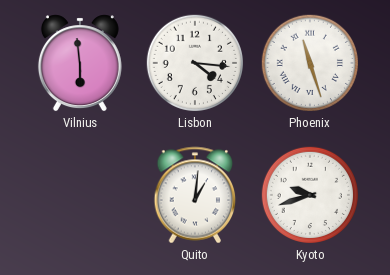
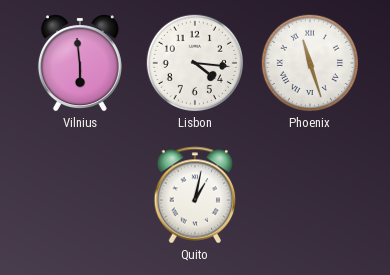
Quito: 1:01 -> 1:02 (195, 195)
Kyoto: 9:42 -> none (310, 195)
